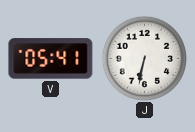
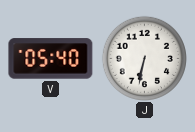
V: 05:41 -> 05:40 (51, 59)
